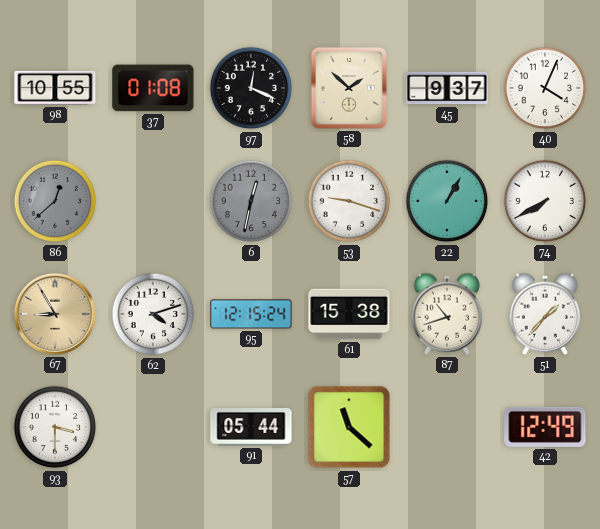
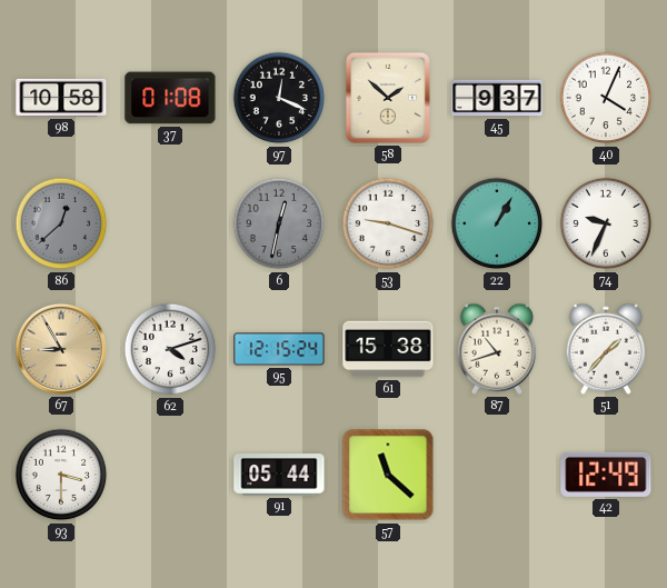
98: 10:55 -> 10:58 (61, 98)
74: 7:40 -> 9:34 (606, 223)
